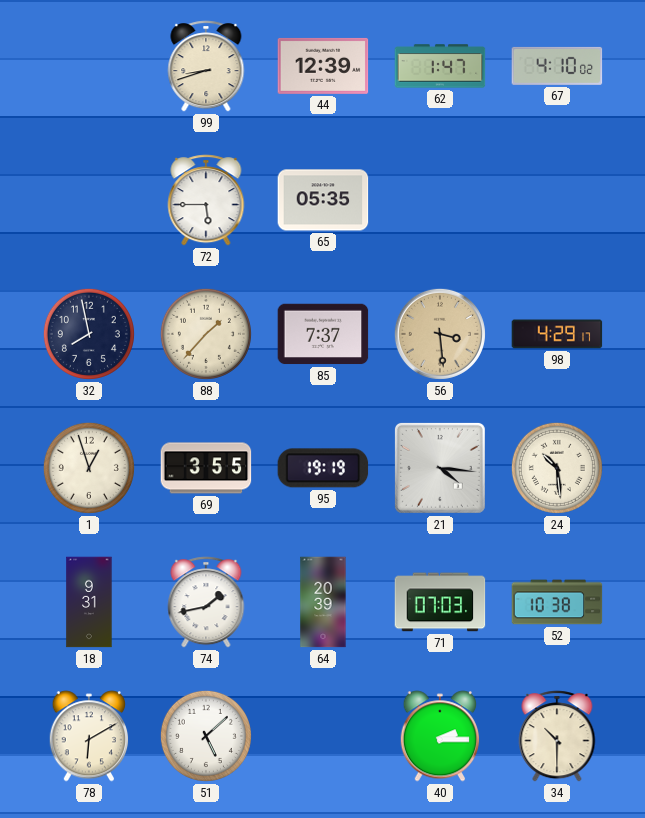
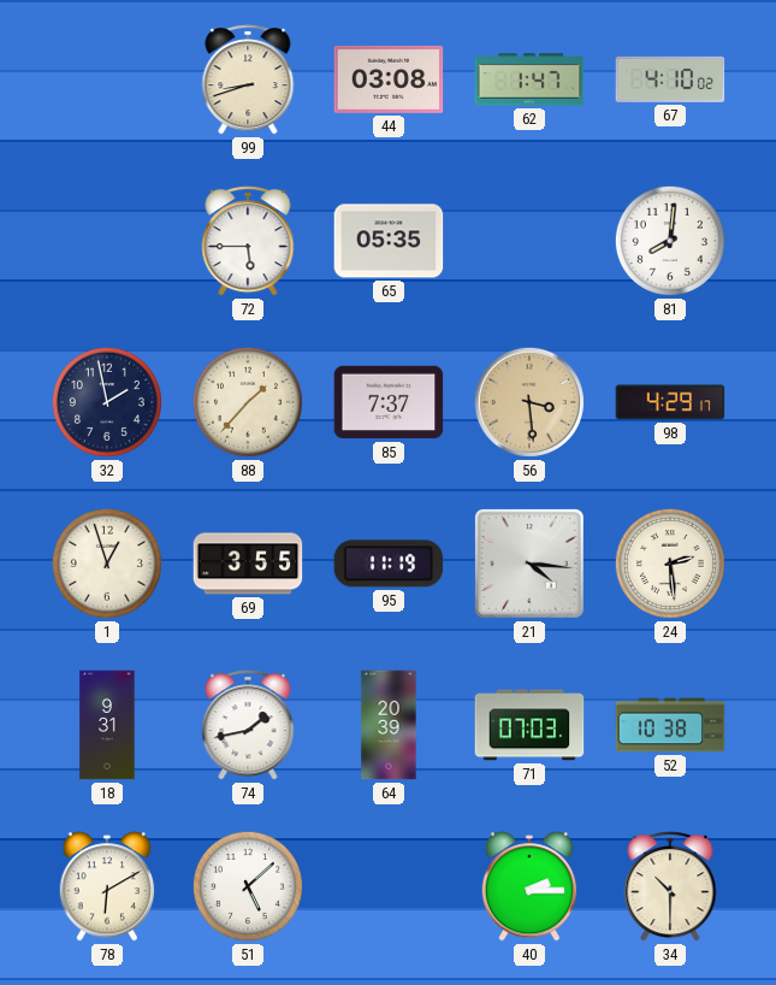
44: 12:39 -> 03:08 (389, 79)
81: none -> 8:01 (670, 241)
32: 7:58 -> 1:58 (107, 402)
95: 19:19 -> 11:19 (389, 564)
24: 10:29 -> 2:29 (670, 564)
